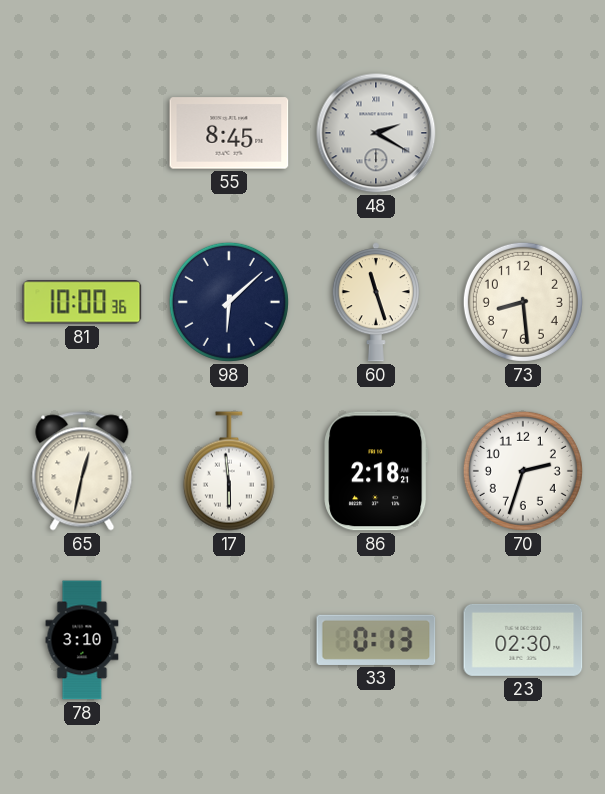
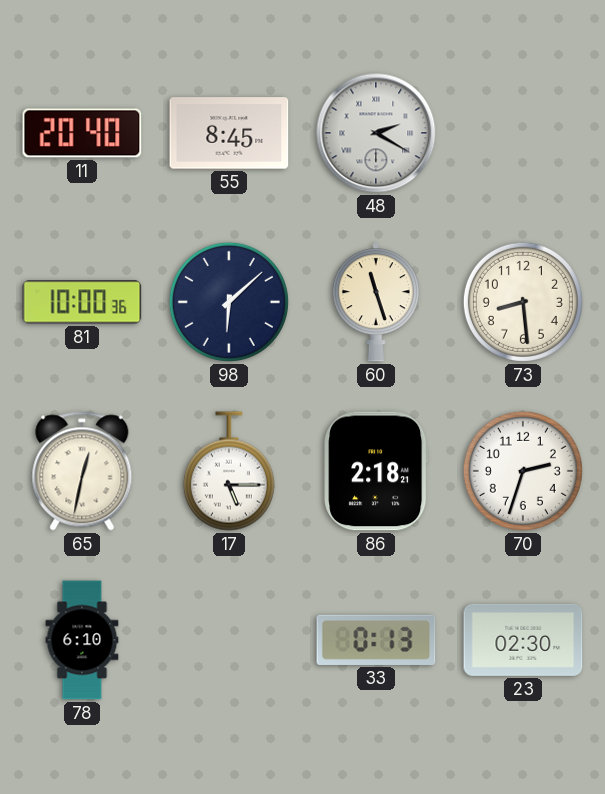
11: none -> 20:40 (82, 133)
17: 5:59 -> 5:15 (229, 471)
78: 3:10 -> 6:10 (82, 640)
